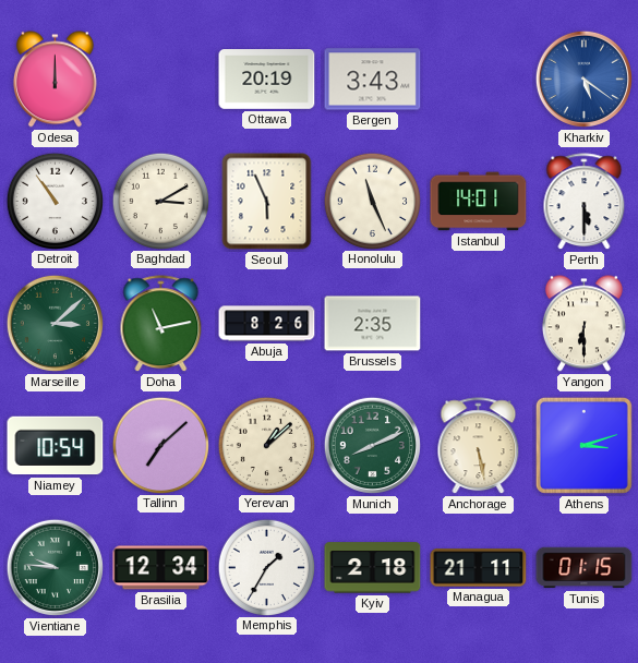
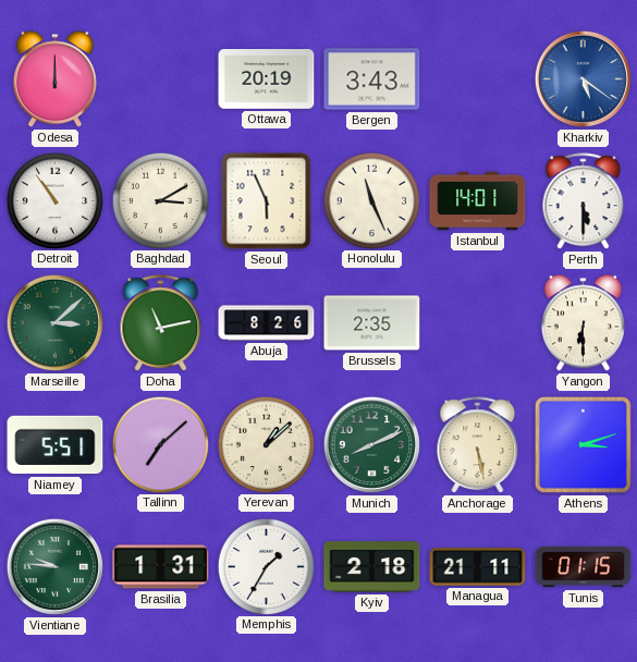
Niamey: 10:54 -> 5:51 (56, 445)
Brasilia: 12:34 -> 1:31 (161, 567)
